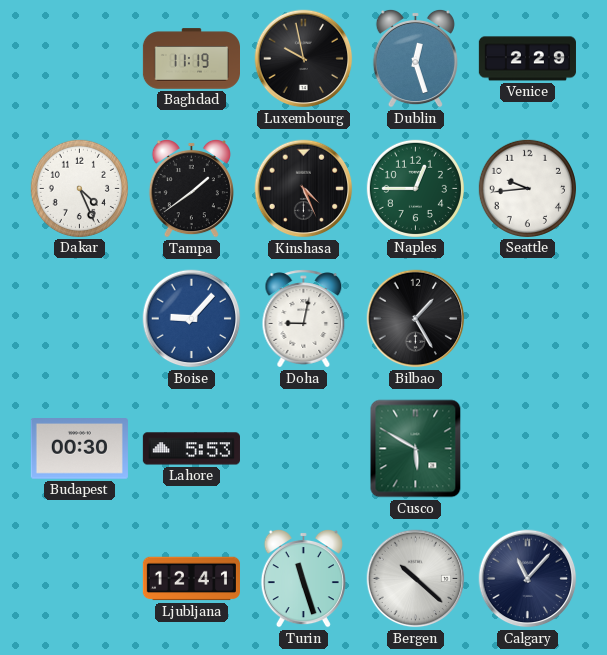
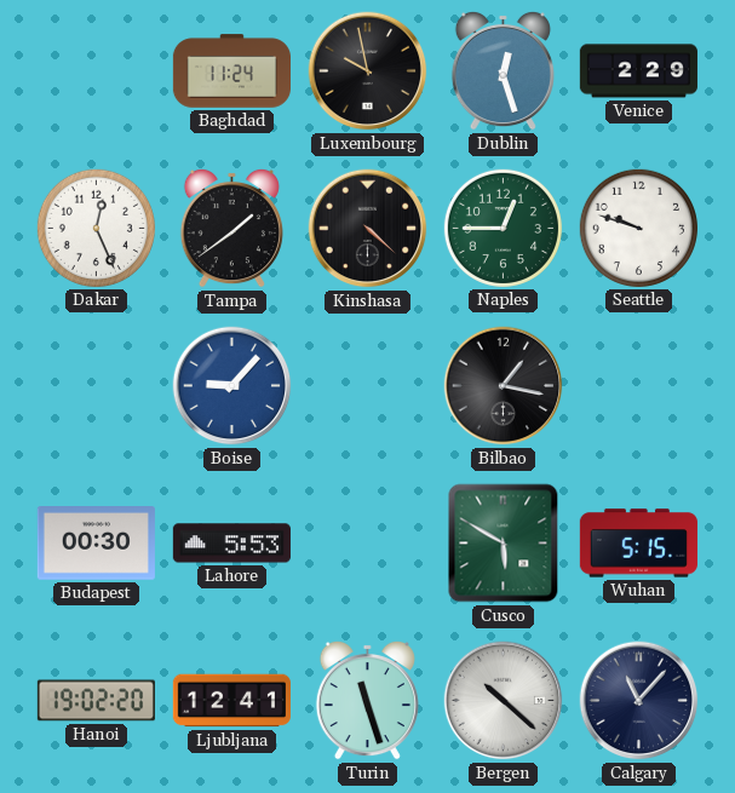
Baghdad: 11:19 -> 11:24 (231, 71)
Dakar: 4:26 -> 12:26 (96, 228)
Kinshasa: 4:26 -> 4:22 (368, 229)
Seattle: 9:44 -> 9:48 (638, 228)
Doha: 9:02 -> none (304, 319)
Bilbao: 1:25 -> 1:17 (504, 386)
Wuhan: none -> 5:15 (638, 544)
Hanoi: none -> 19:02 (96, 701)
